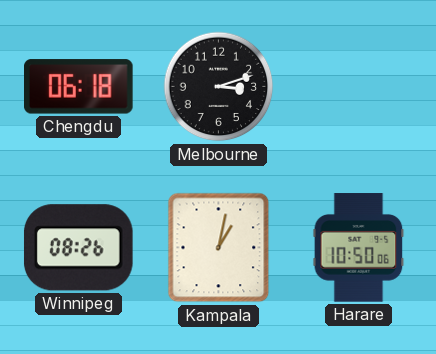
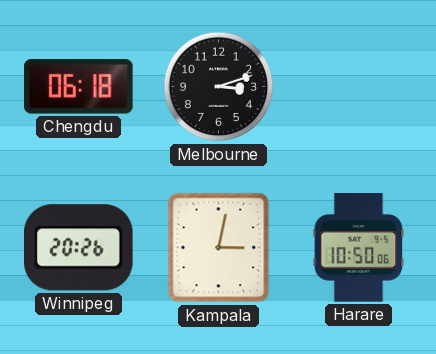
Winnipeg: 08:26 -> 20:26 (78, 248)
Kampala: 1:02 -> 3:02 (219, 248)
